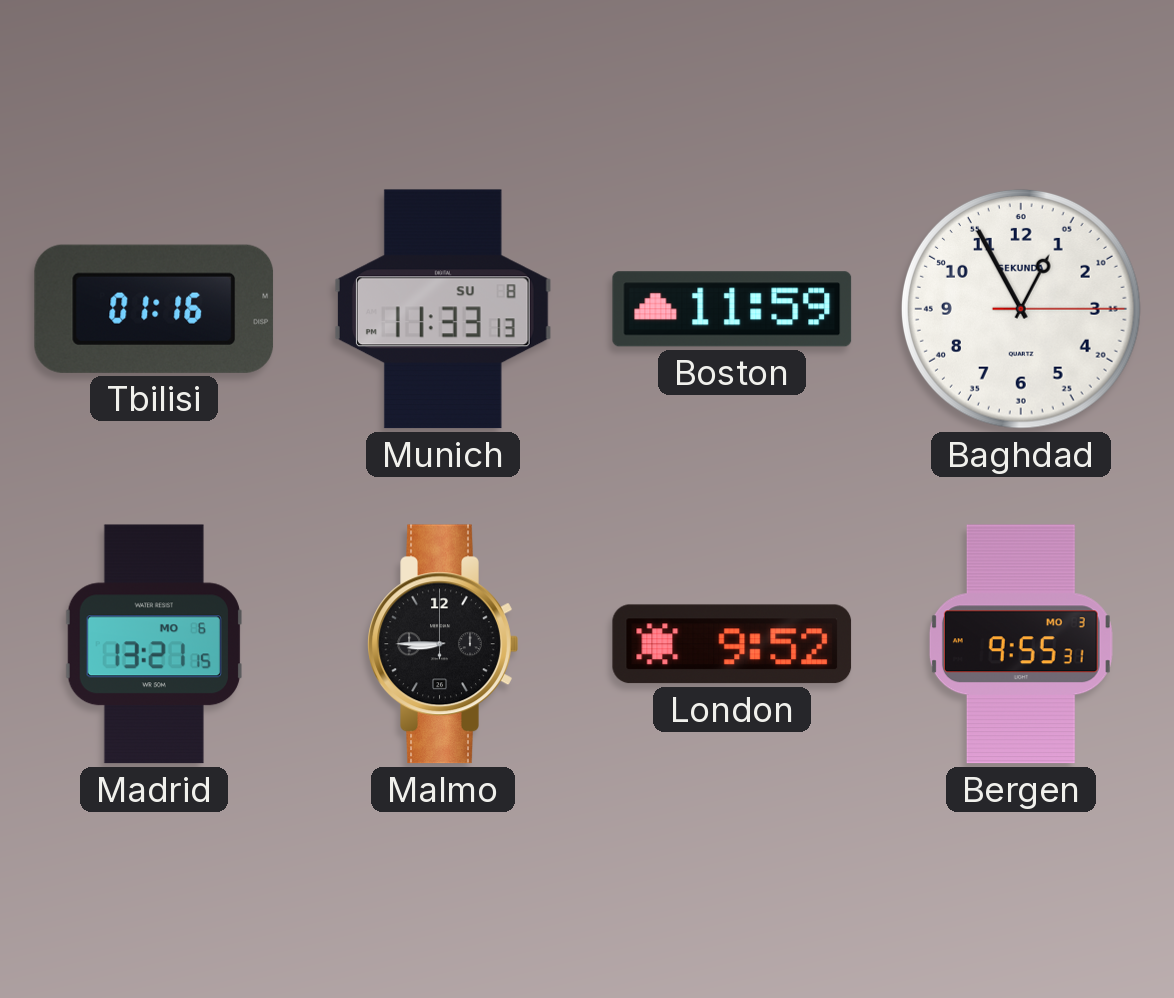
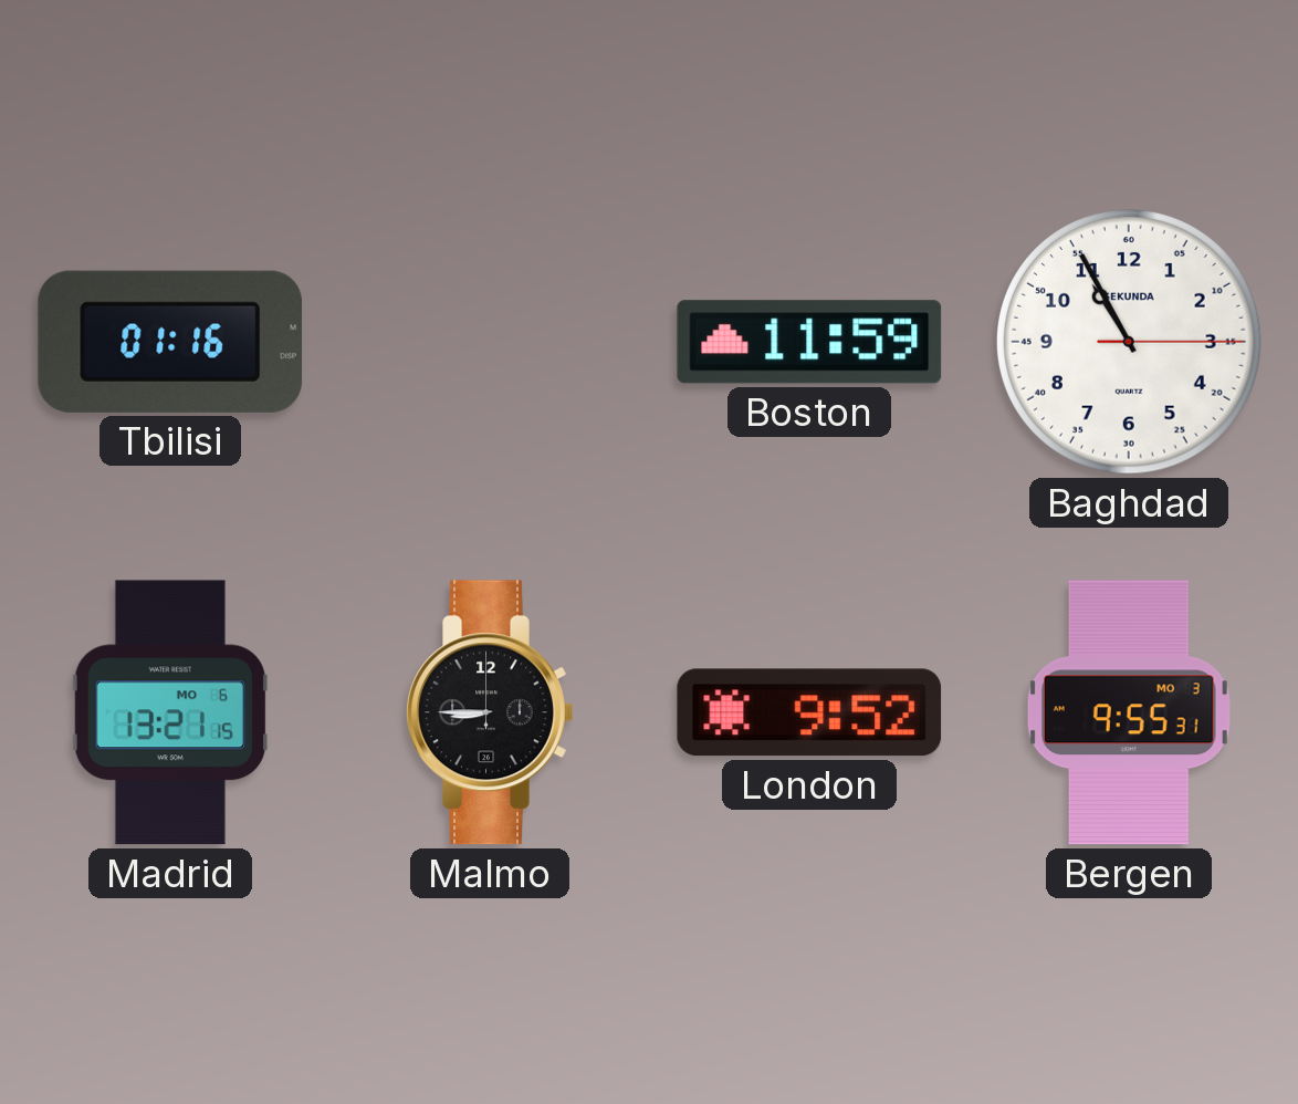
Munich: 11:33 -> none (443, 309)
Baghdad: 12:55 -> 10:55 (1129, 342)
